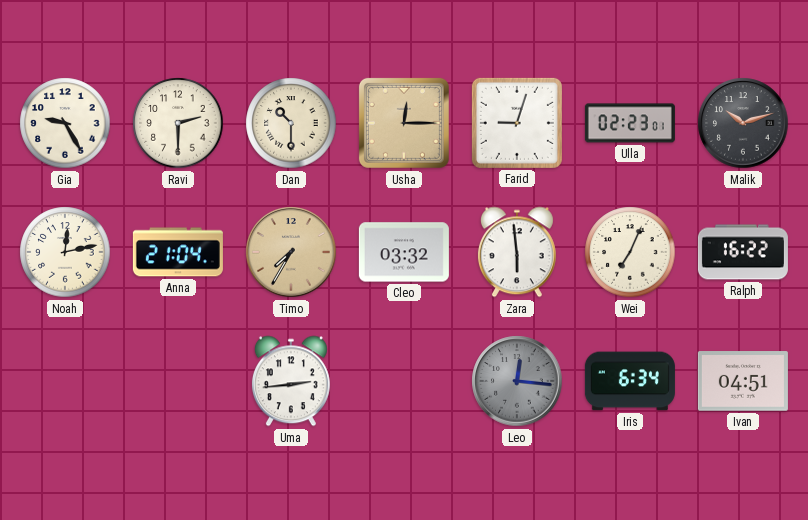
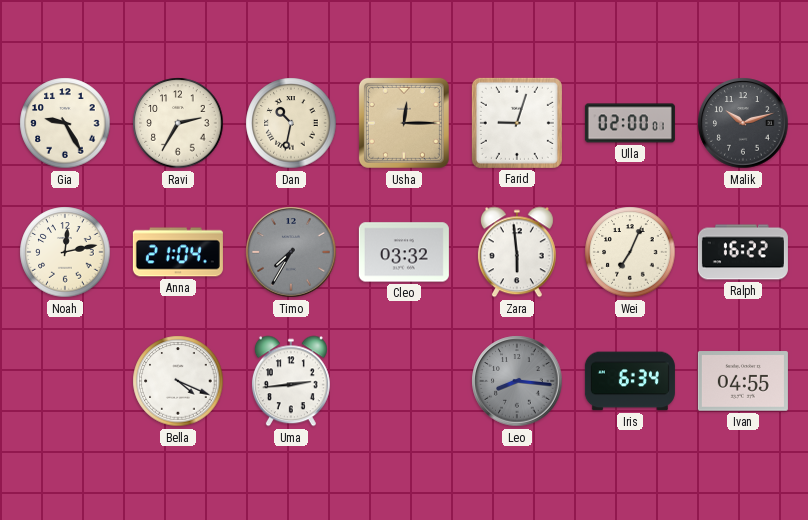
Ravi: 2:30 -> 2:35 (178, 123)
Dan: 10:30 -> 10:32 (291, 123)
Ulla: 02:23 -> 02:00 (630, 123)
Timo dial: champagne -> grey (291, 252)
Bella: none -> 4:19 (178, 381)
Leo: 12:16 -> 8:16 (517, 381)
Ivan: 04:51 -> 04:55 (743, 381)
